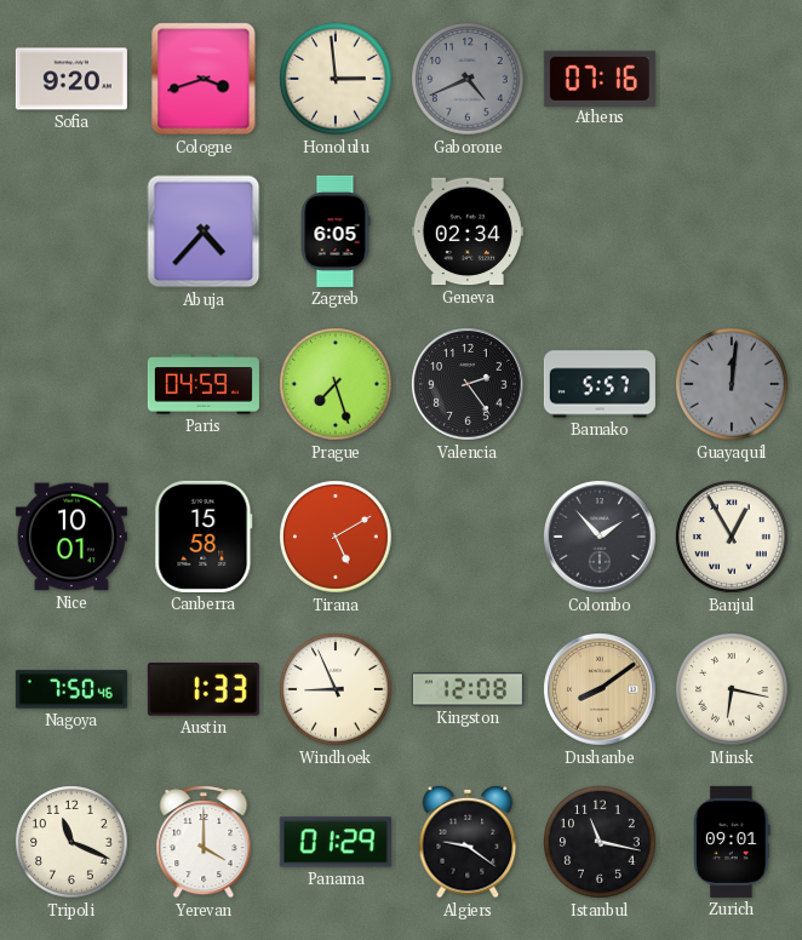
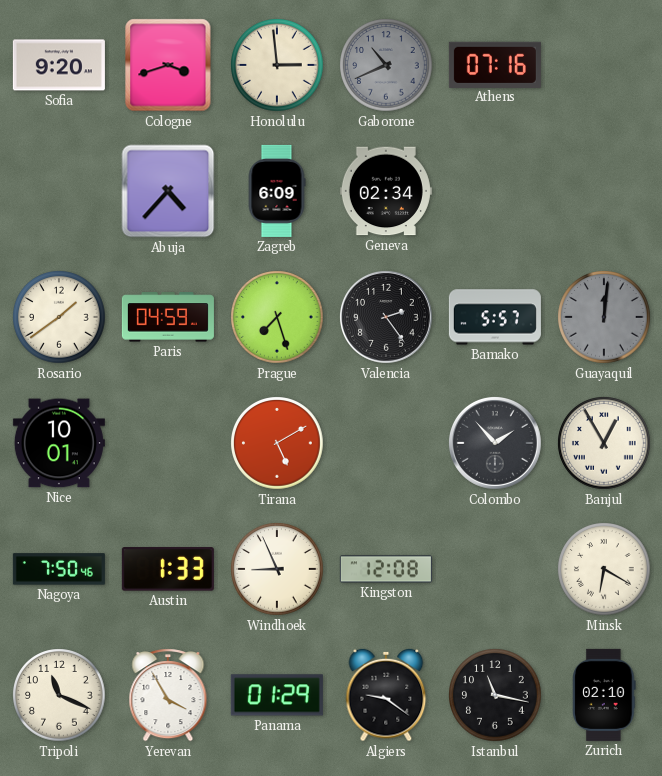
Gaborone: 4:41 -> 10:41 (386, 65)
Zagreb: 6:05 -> 6:09 (277, 191)
Rosario: none -> 1:39 (59, 317)
Canberra: 15:58 -> none (204, 537)
Dushanbe: 8:09 -> none (600, 689)
Minsk: 6:17 -> 6:20 (604, 569)
Yerevan: 4:00 -> 3:55 (168, 696)
Zurich: 09:01 -> 02:10 (604, 695)
